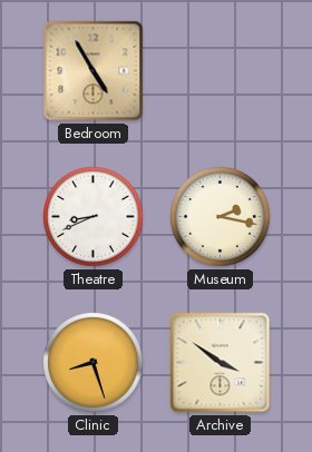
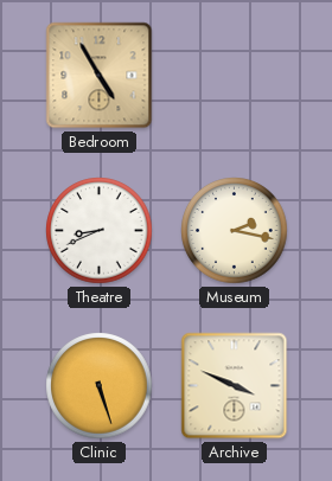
Clinic: 8:27 -> 5:27 (100, 386)
Archive: 3:51 -> 3:49 (235, 386)
